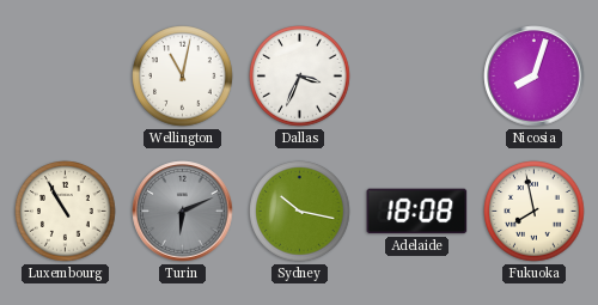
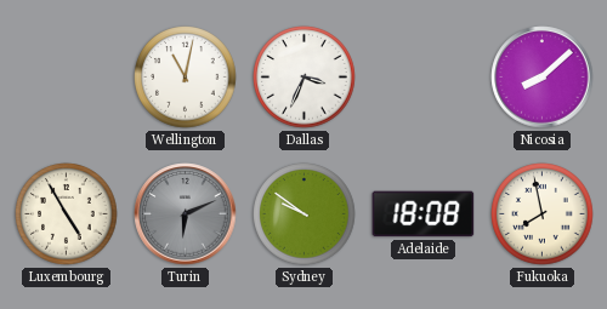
Nicosia: 8:03 -> 8:08 (543, 78)
Luxembourg: 10:55 -> 4:55 (67, 214)
Sydney: 10:17 -> 9:51 (305, 214)
